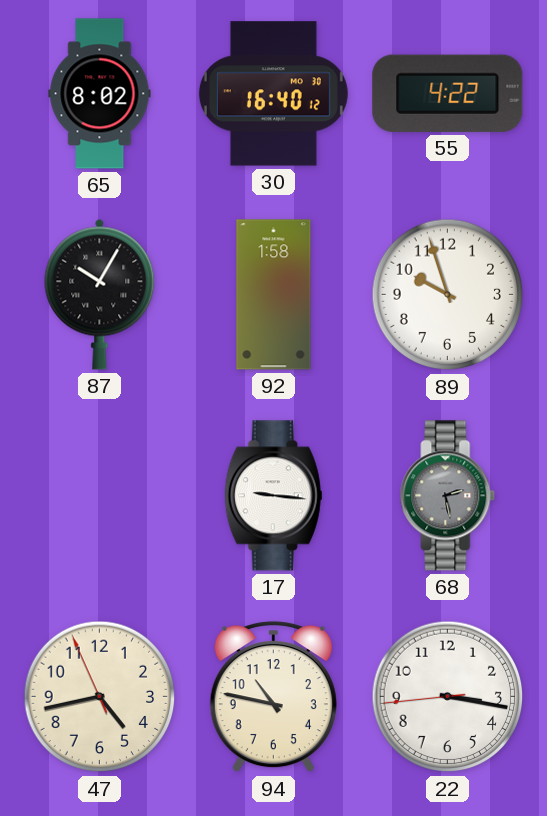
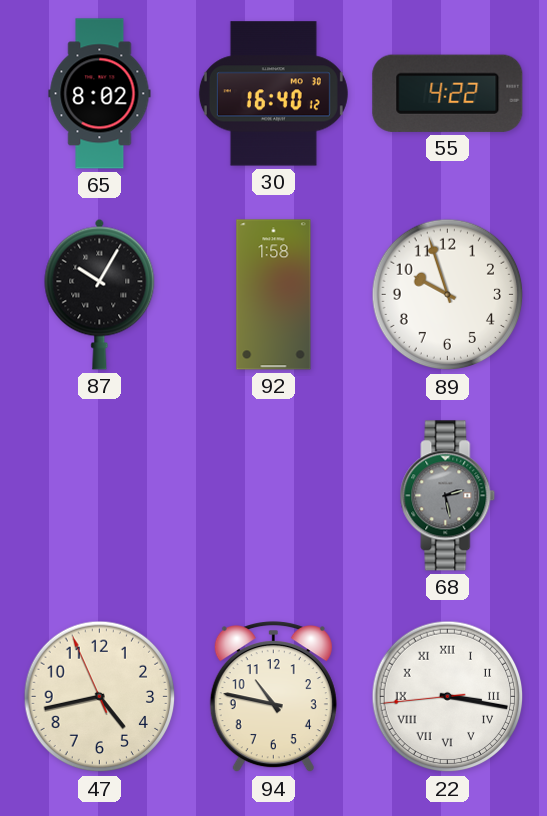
17: 9:16 -> none (273, 496)
22 numerals: Arabic -> Roman (448, 697)
